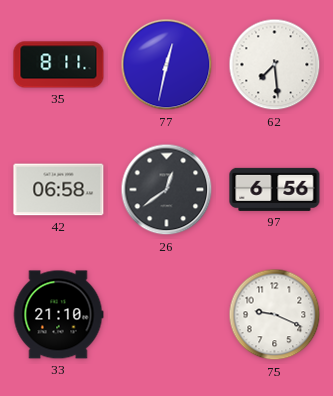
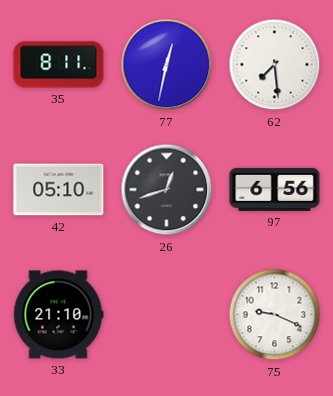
42: 06:58 -> 05:10 (59, 190)
26: 12:39 -> 12:42 (167, 190)
